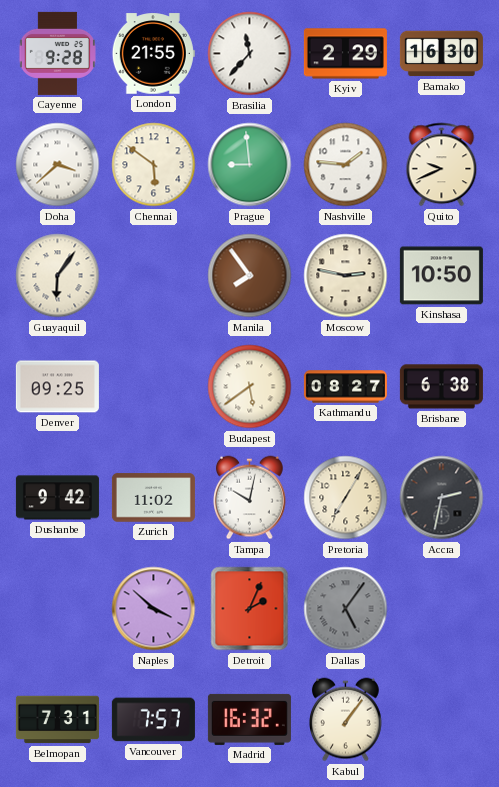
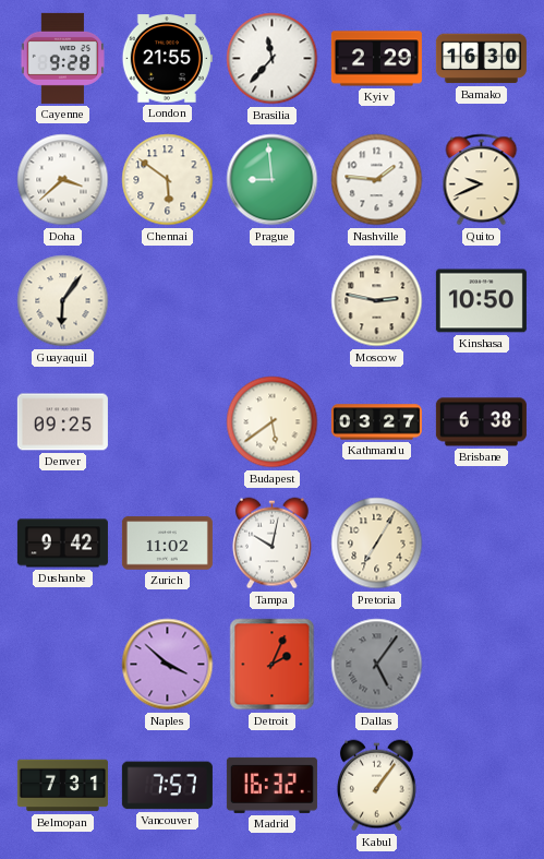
Manila: 7:54 -> none (250, 276)
Kathmandu: 08:27 -> 03:27 (376, 422)
Accra: 2:32 -> none (442, 498)
